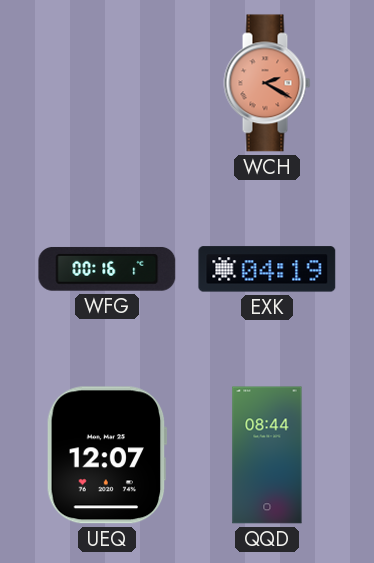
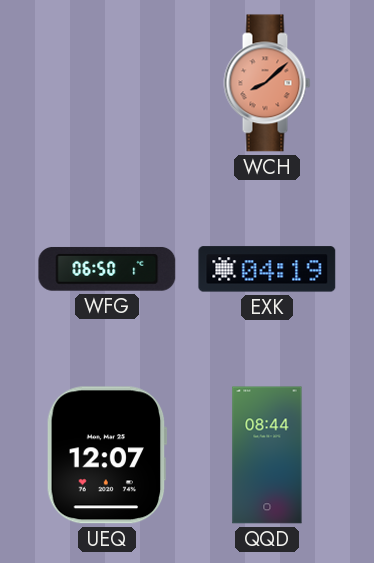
WCH: 2:20 -> 8:08 (267, 83)
WFG: 00:16 -> 06:50 (107, 269)
